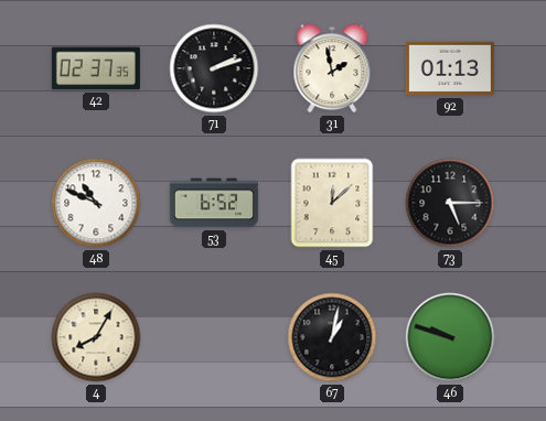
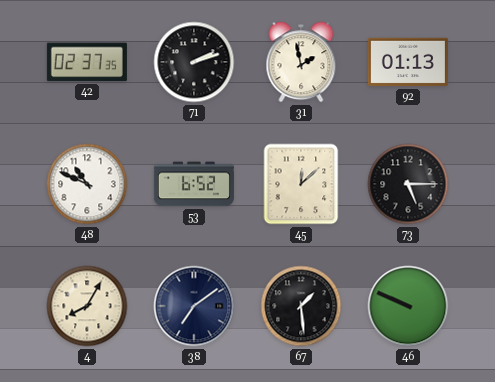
38: none -> 7:09 (194, 306)
67: 1:02 -> 1:29 (301, 306)
46: 9:48 -> 9:49 (408, 306)
